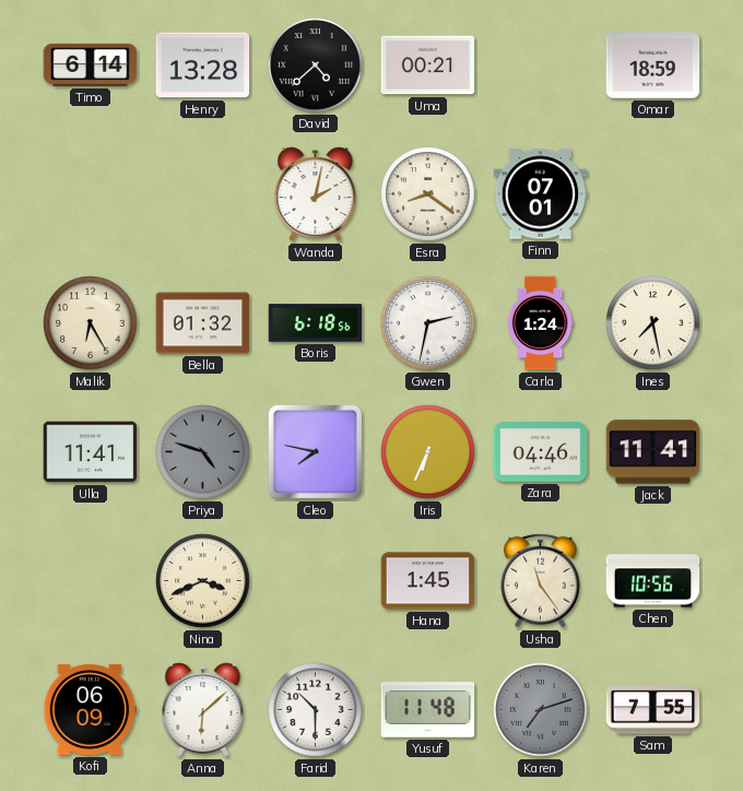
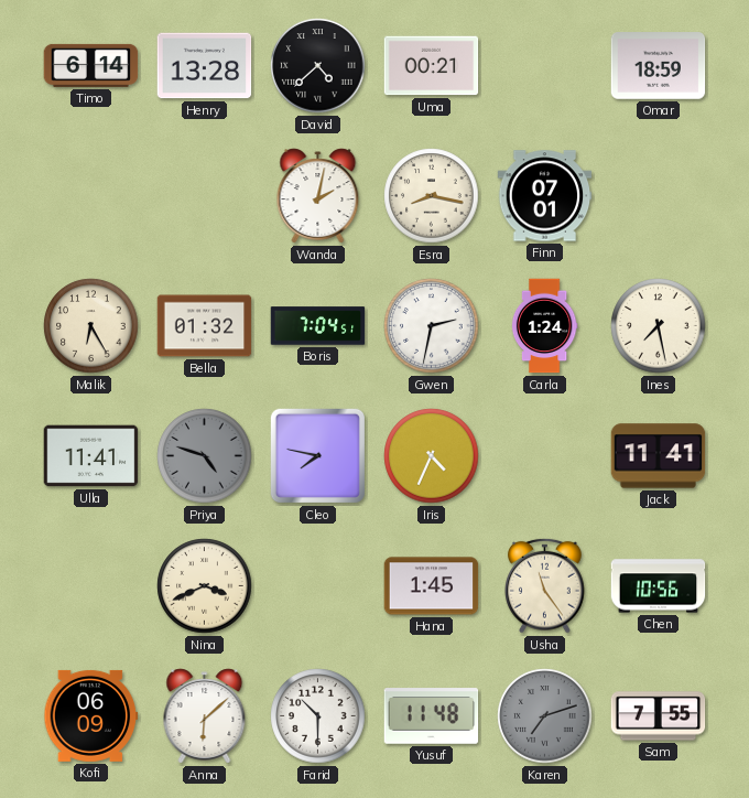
Esra: 8:21 -> 8:17 (432, 196)
Boris: 6:18 -> 7:04 (318, 326)
Iris: 6:34 -> 4:34 (432, 456)
Zara: 04:46 -> none (541, 452)
